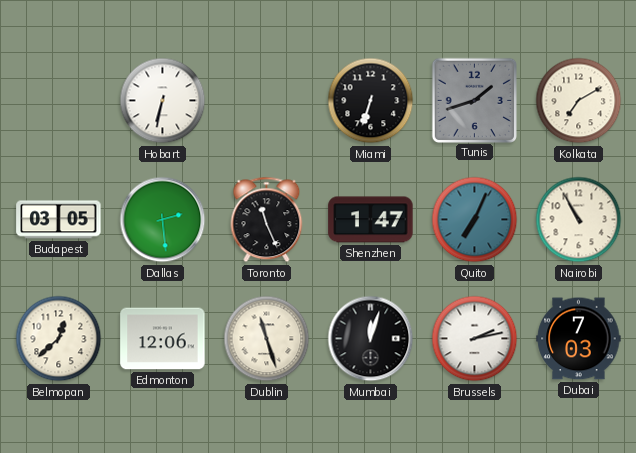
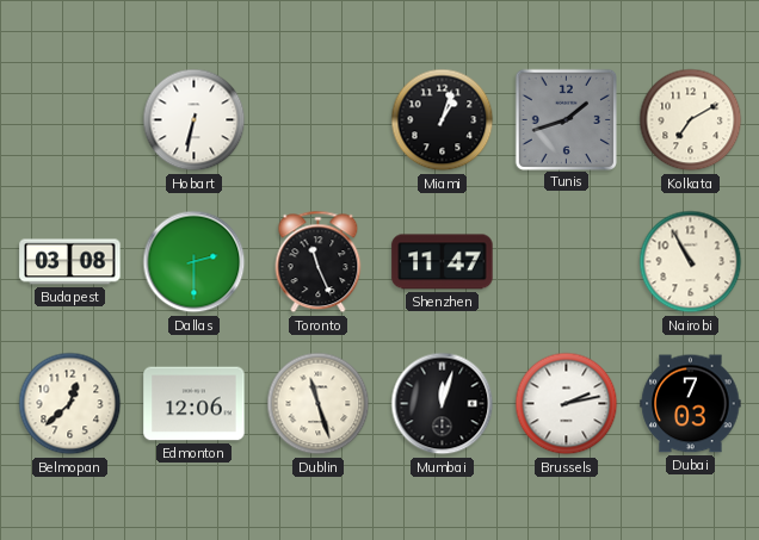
Miami: 6:33 -> 1:03 (443, 120)
Budapest: 03:05 -> 03:08 (70, 262)
Dallas: 2:29 -> 2:30 (195, 262)
Shenzhen: 1:47 -> 11:47 (443, 262)
Quito: 7:04 -> none (475, 220)
